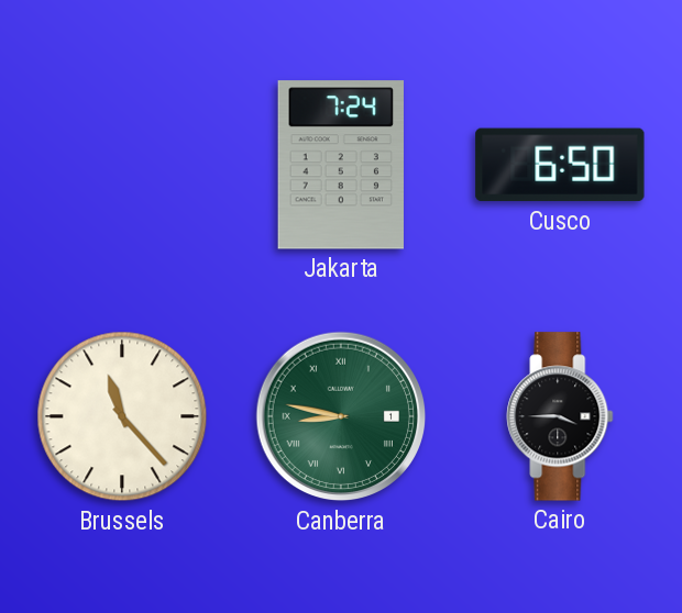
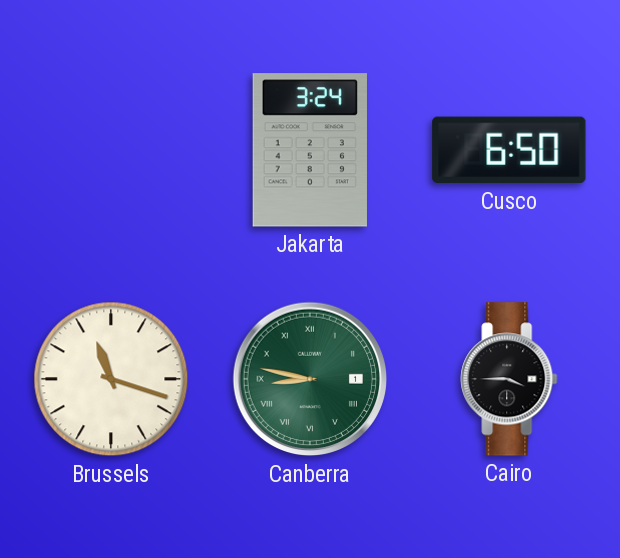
Jakarta: 7:24 -> 3:24 (310, 150)
Brussels: 11:23 -> 11:18 (111, 379)
